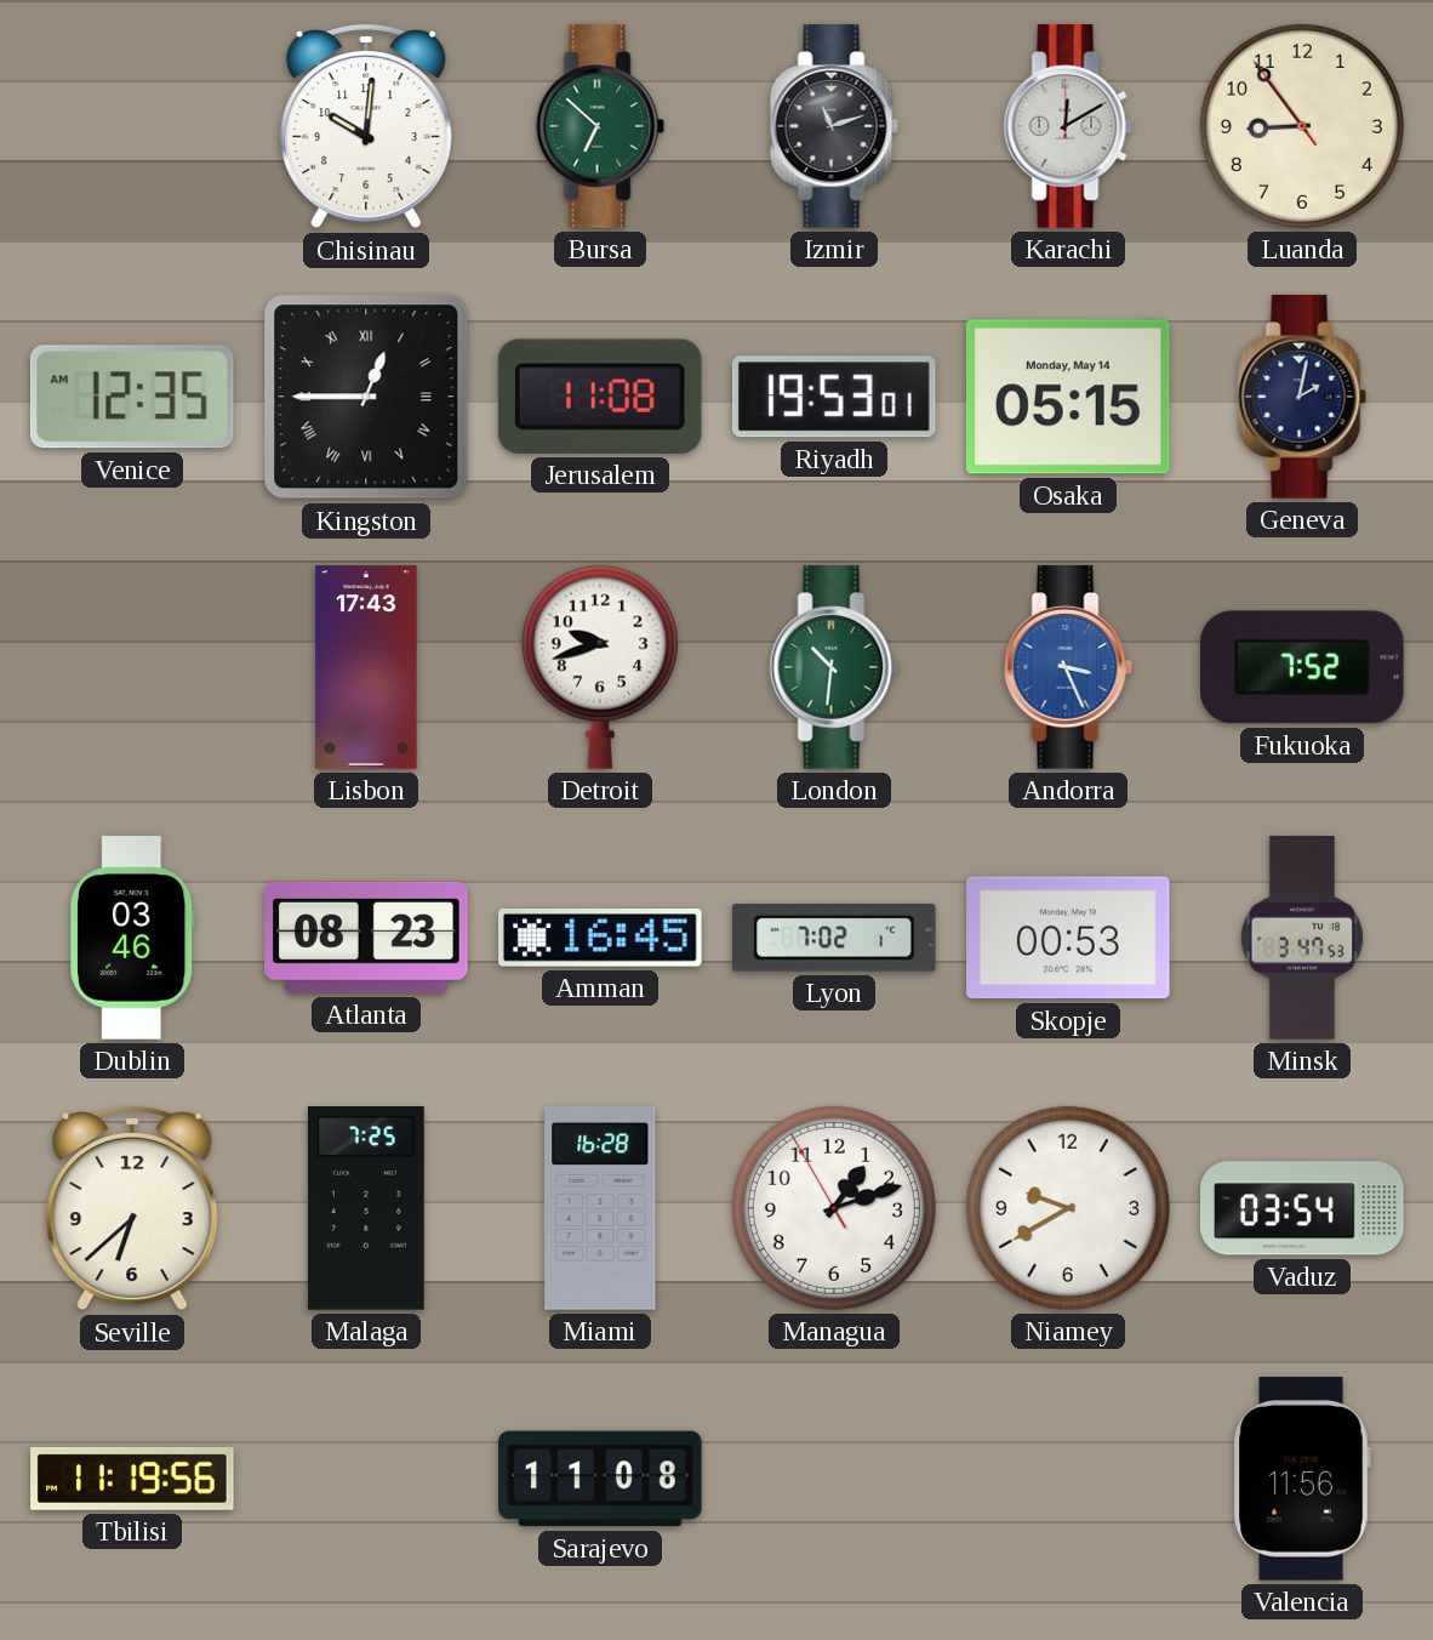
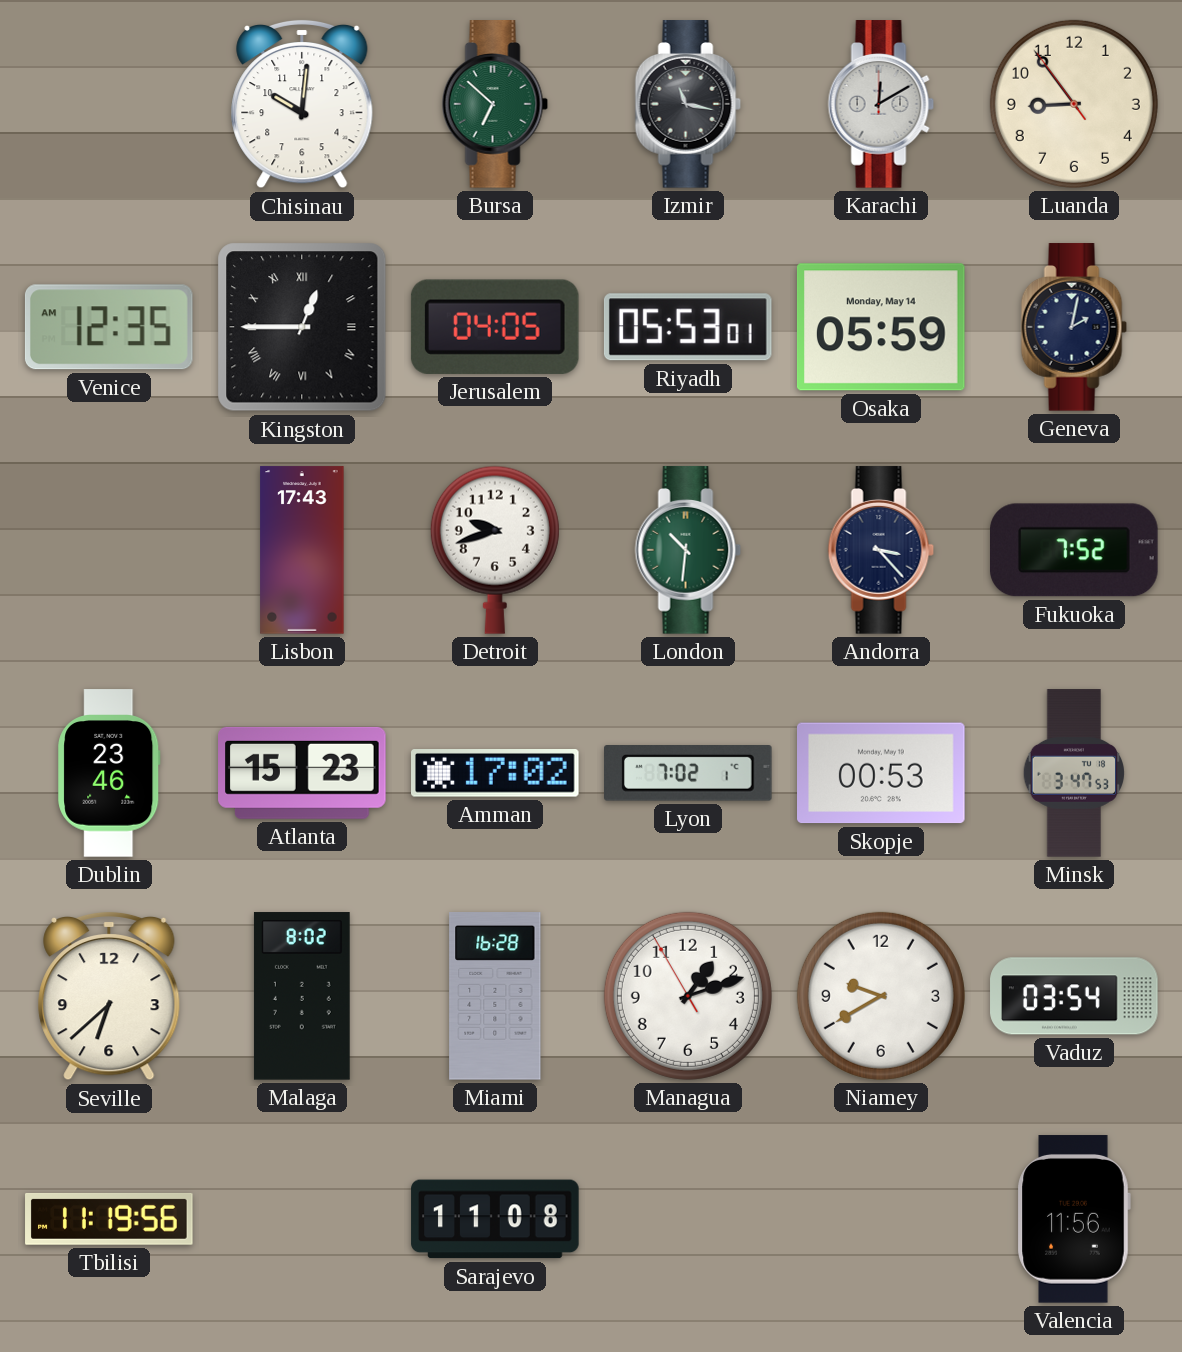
Izmir: 11:12 -> 11:17 (688, 104)
Jerusalem: 11:08 -> 04:05 (495, 327)
Riyadh: 19:53 -> 05:53 (688, 327)
Osaka: 05:15 -> 05:59 (881, 327)
Andorra: 3:26 -> 3:23 (881, 550)
Andorra dial: blue -> navy (881, 550)
Dublin: 03:46 -> 23:46 (109, 773)
Atlanta: 08:23 -> 15:23 (302, 773)
Amman: 16:45 -> 17:02 (496, 774)
Malaga: 7:25 -> 8:02 (302, 996)
